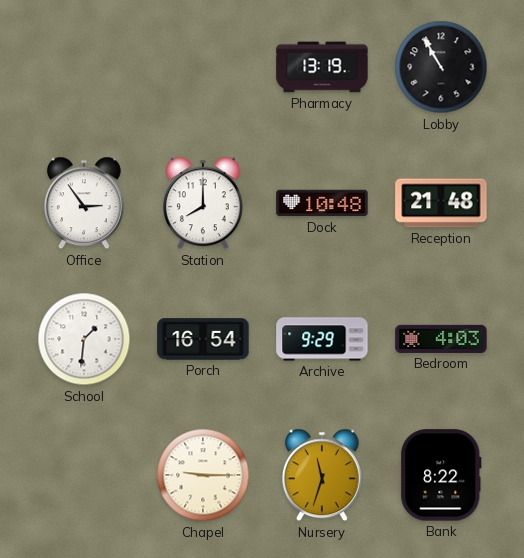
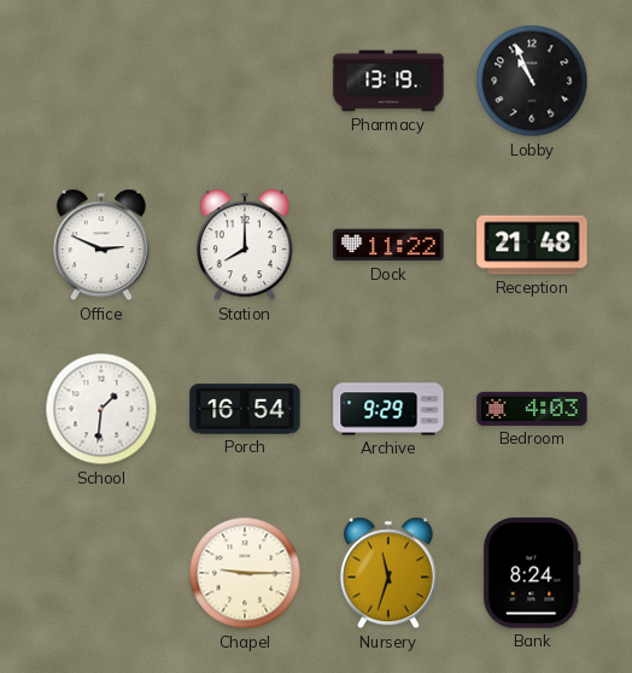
Lobby: 10:55 -> 10:56 (532, 81)
Office: 2:54 -> 2:49 (101, 245)
Dock: 10:48 -> 11:22 (388, 245)
Bank: 8:22 -> 8:24 (532, 573)
